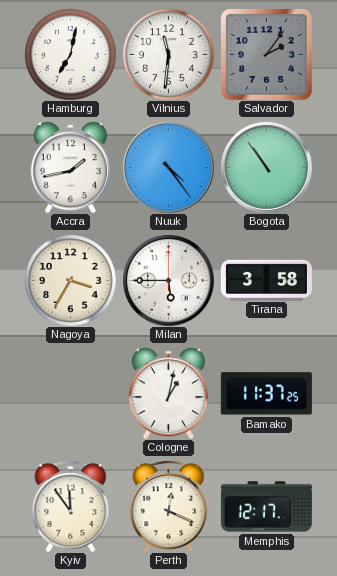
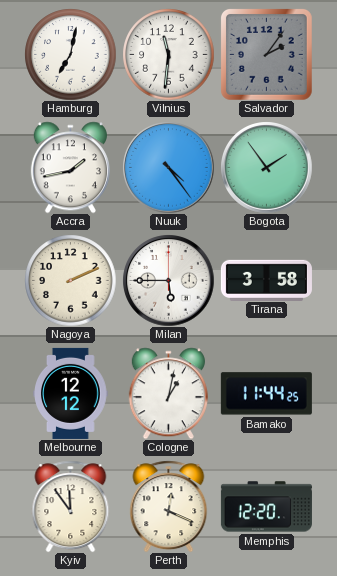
Bogota: 10:54 -> 1:54 (266, 167)
Nagoya: 3:35 -> 2:11 (70, 280)
Melbourne: none -> 12:12 (71, 393)
Bamako: 11:37 -> 11:44 (266, 394)
Memphis: 12:17 -> 12:20 (266, 507)
